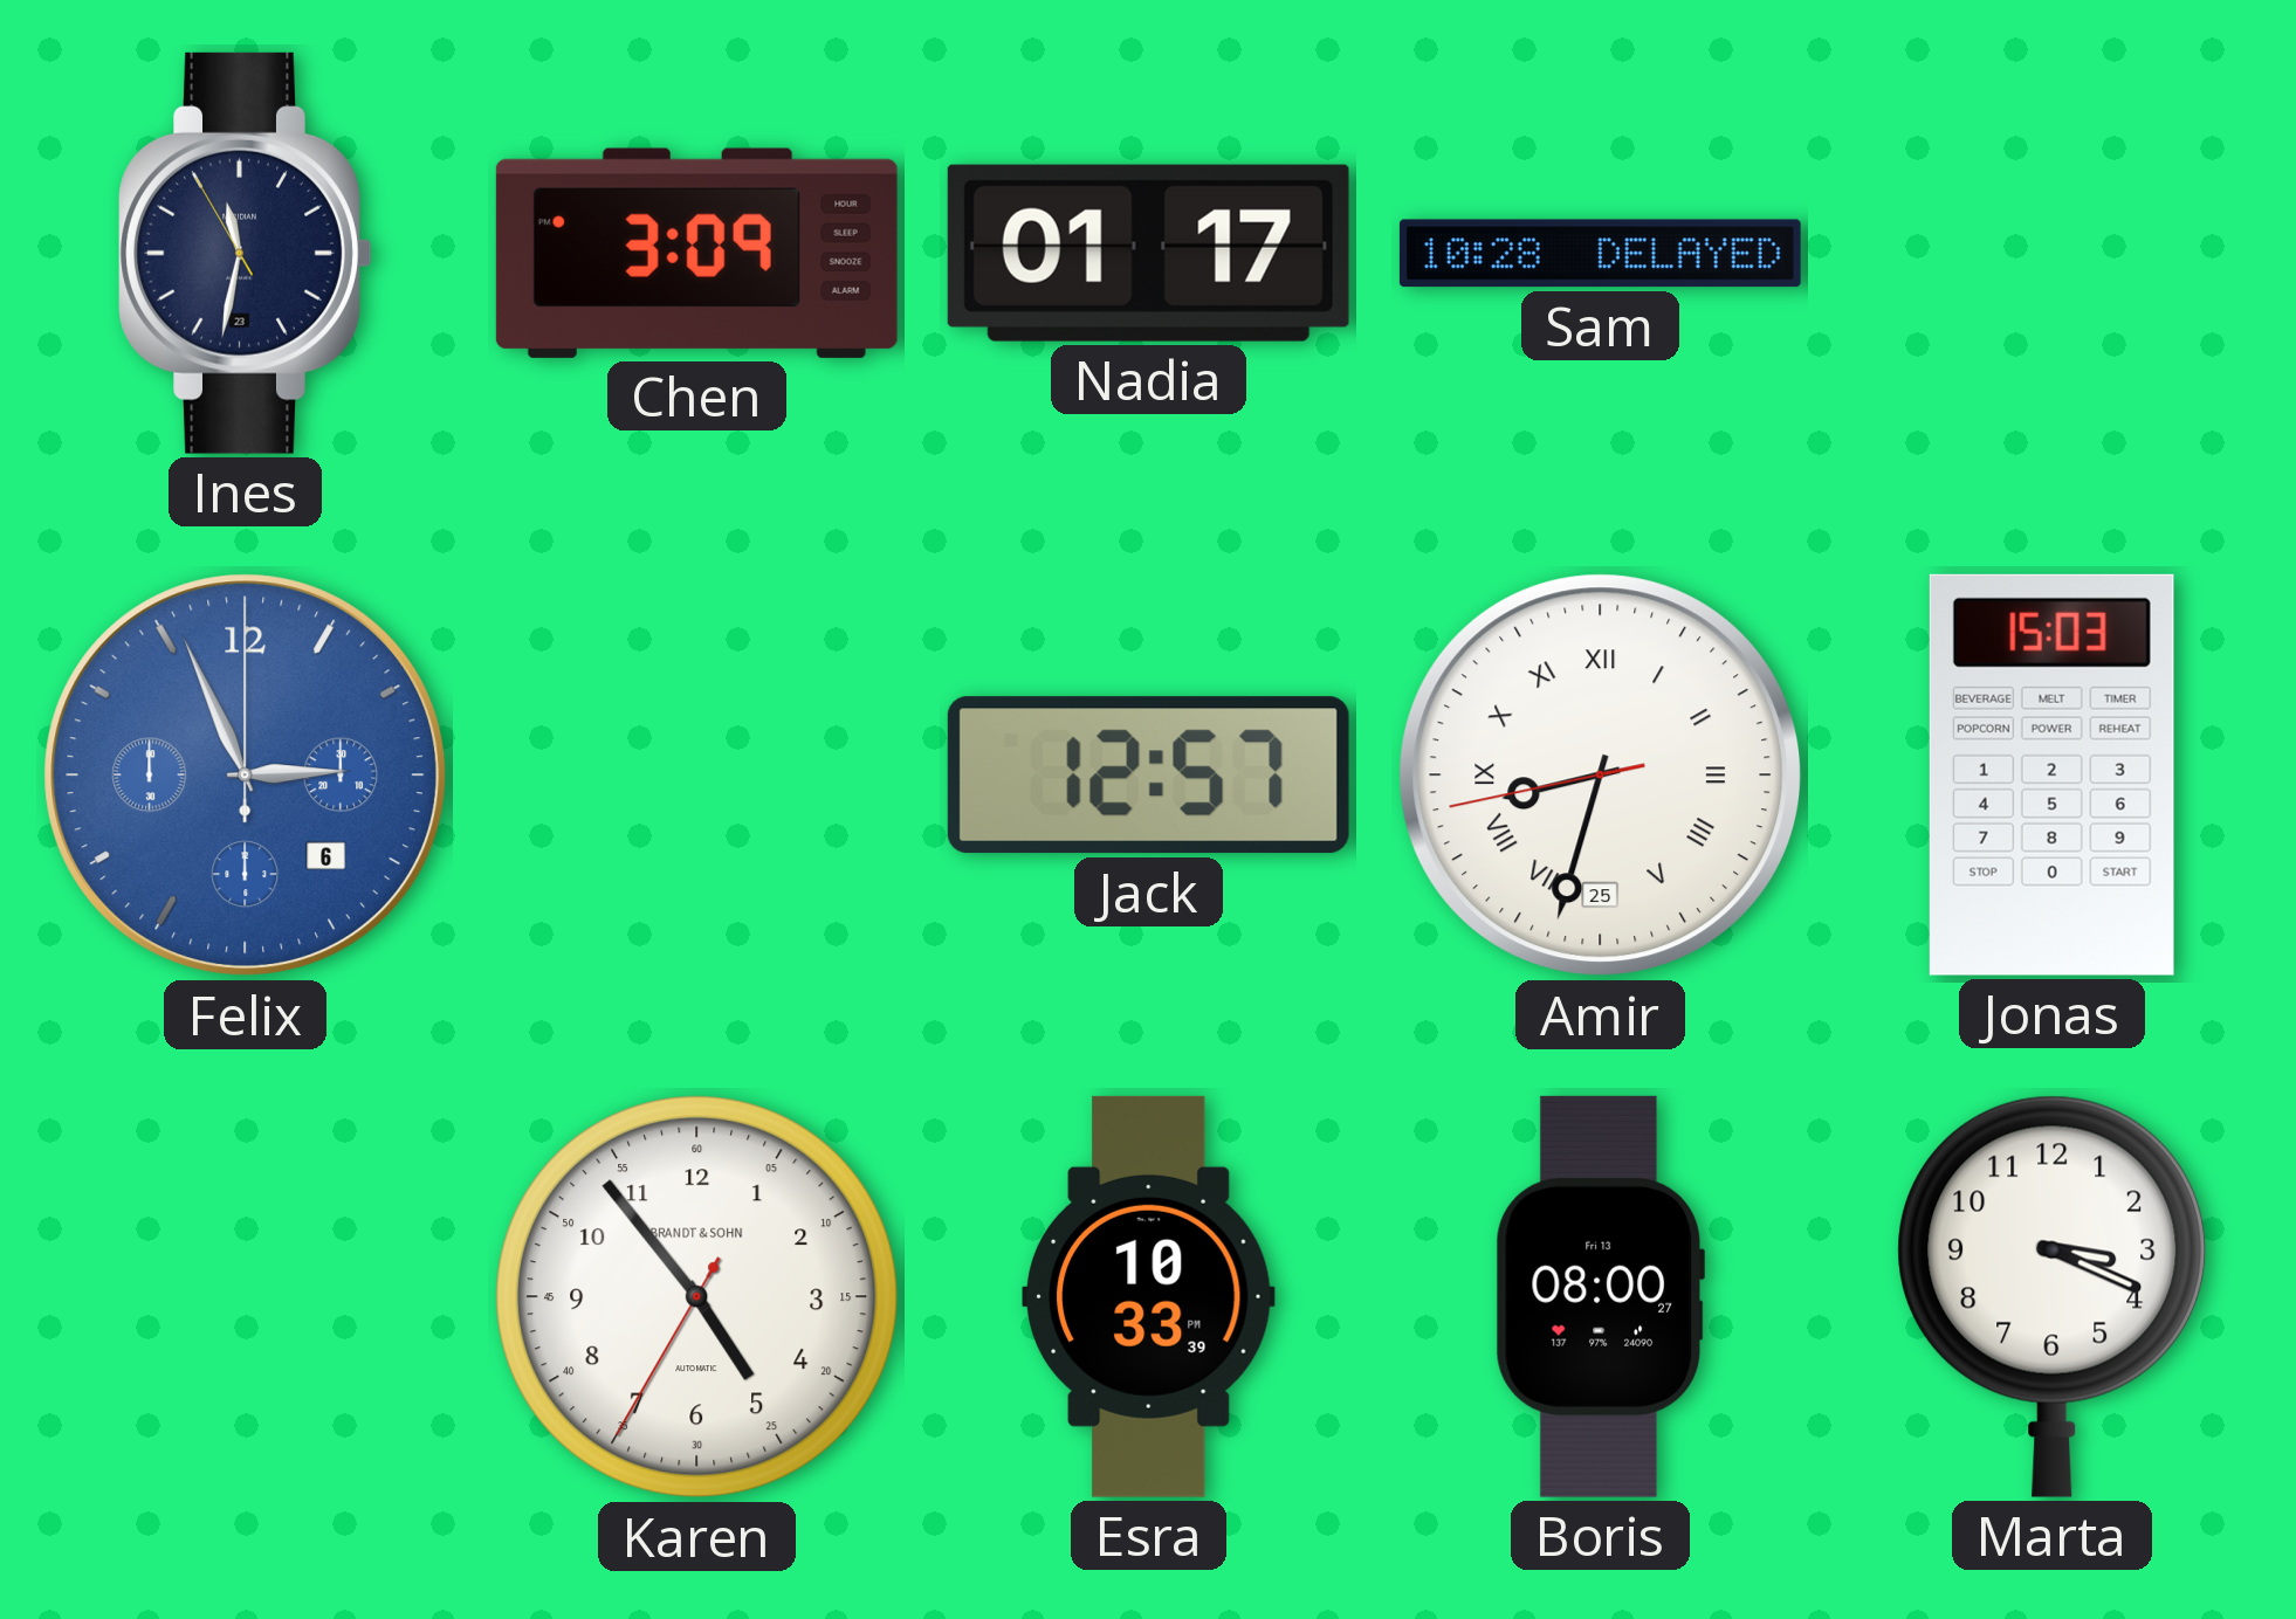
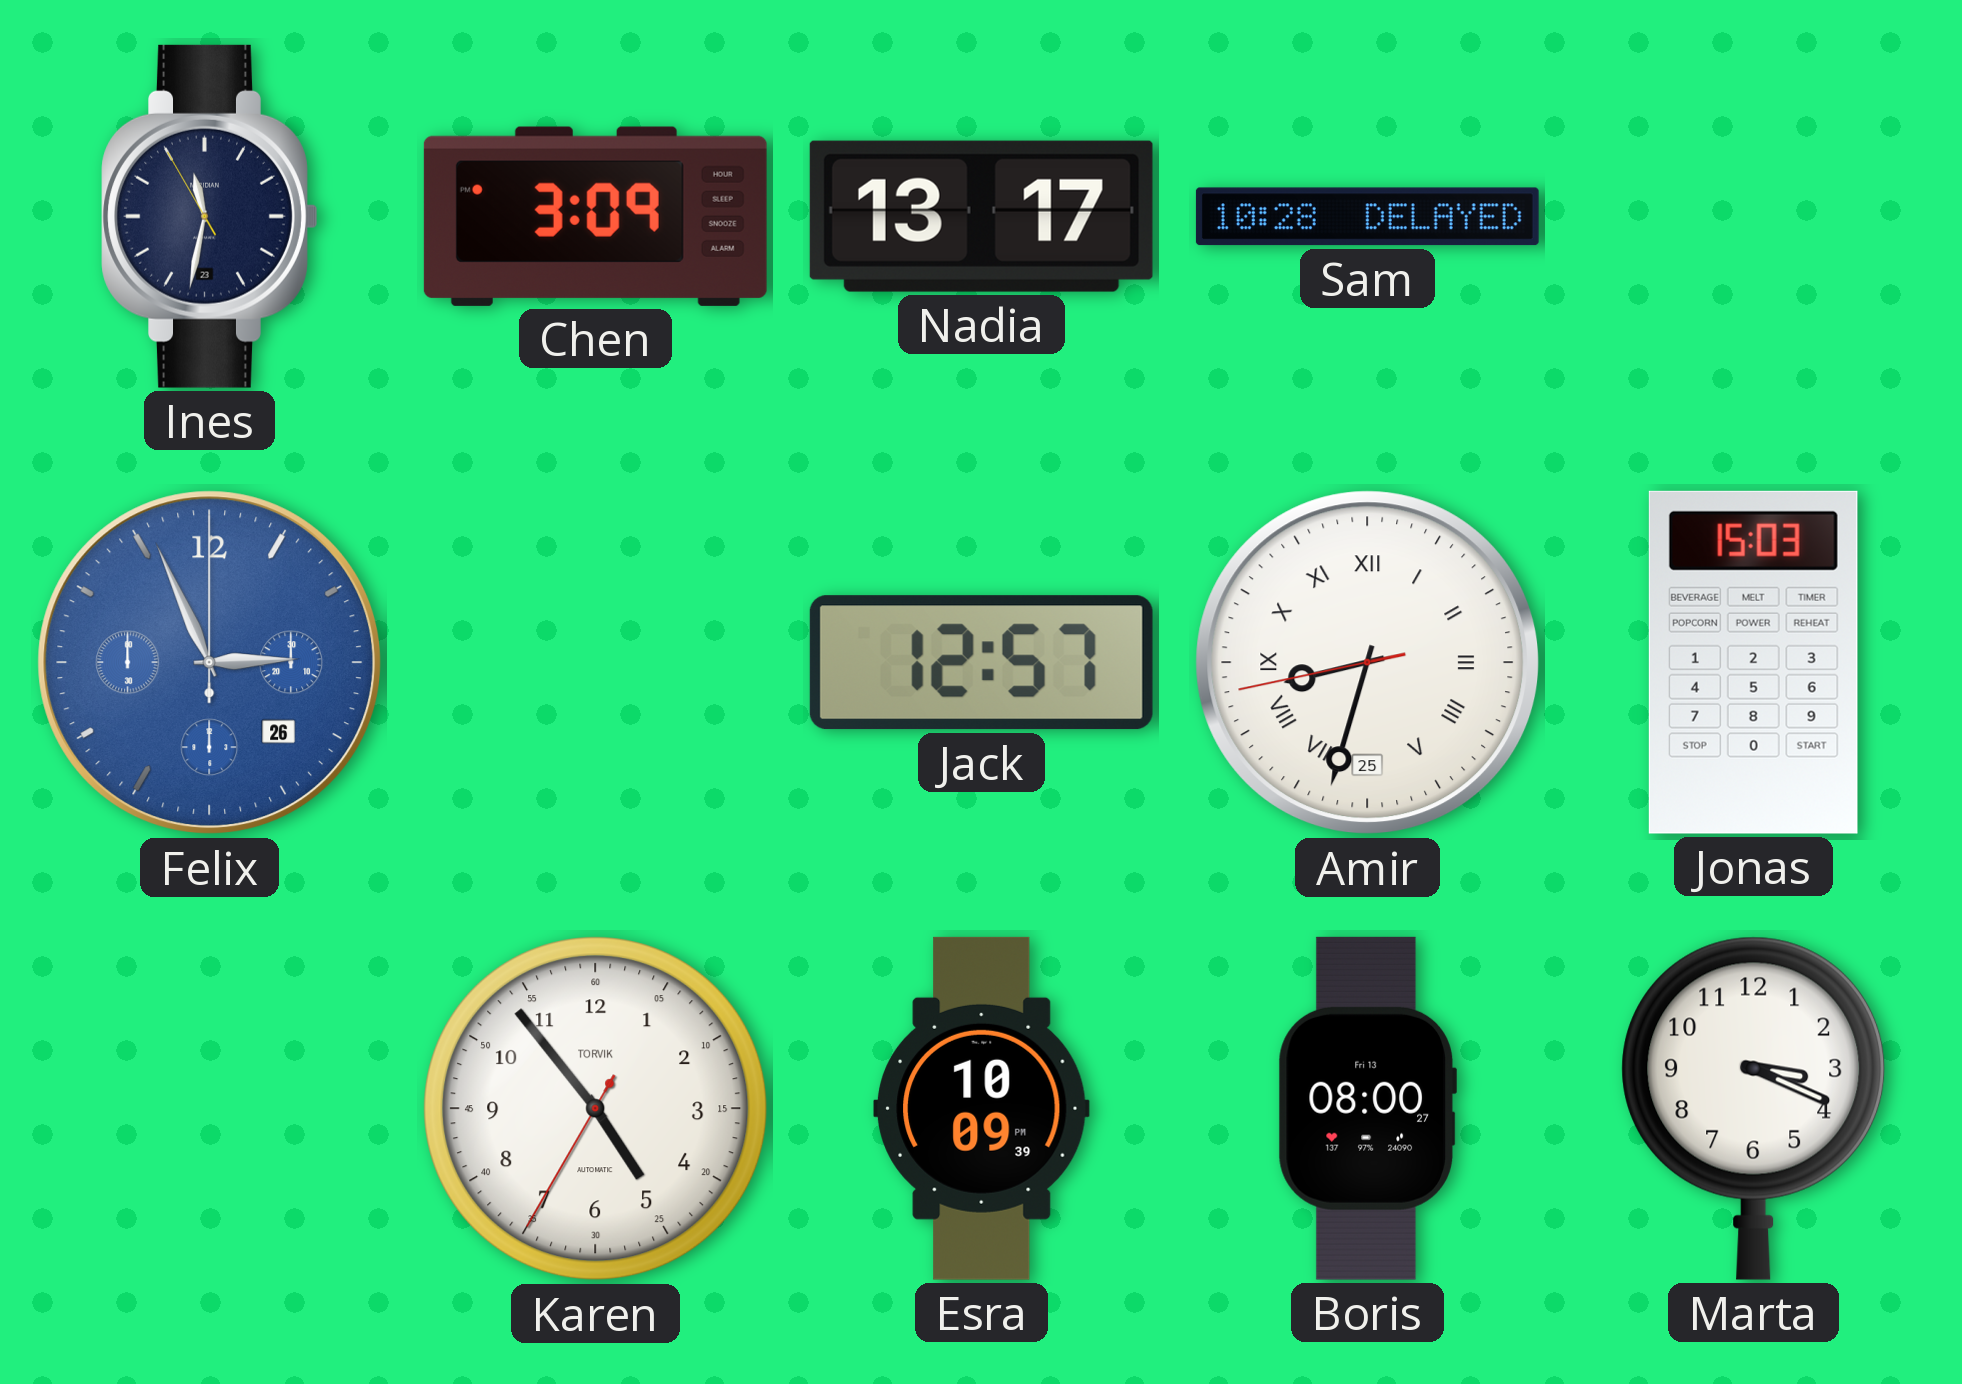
Nadia: 01:17 -> 13:17 (981, 216)
Felix date: 6 -> 26 (210, 663)
Karen brand: BRANDT & SOHN -> TORVIK (596, 1109)
Esra: 10:33 -> 10:09 (982, 1108)
